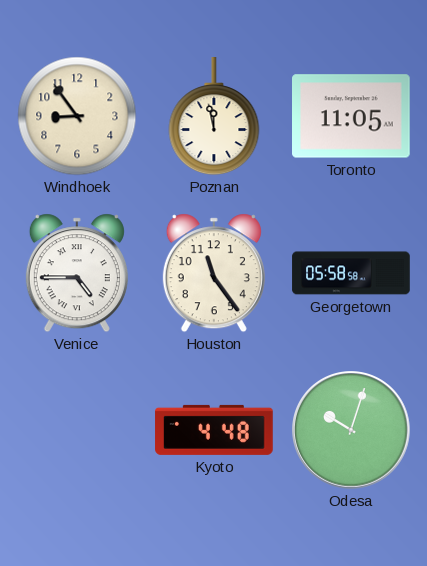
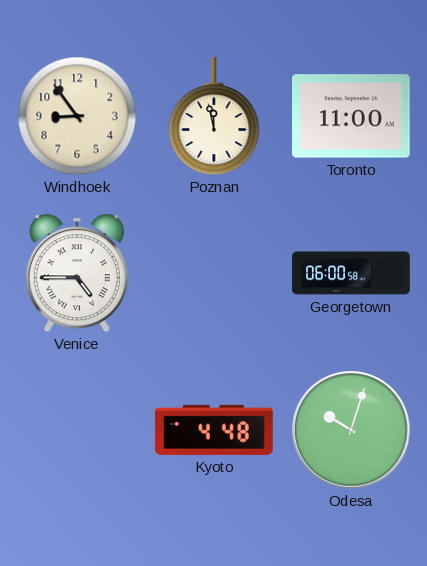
Toronto: 11:05 -> 11:00 (352, 116)
Houston: 11:24 -> none (214, 273)
Georgetown: 05:58 -> 06:00 (351, 273)
